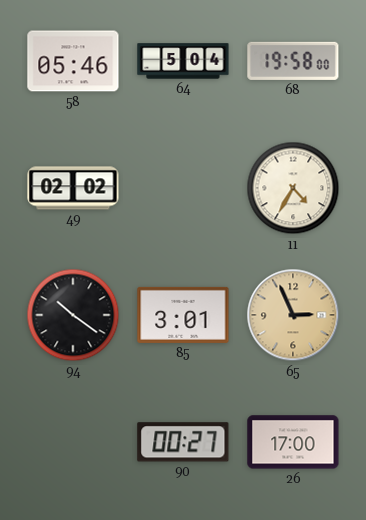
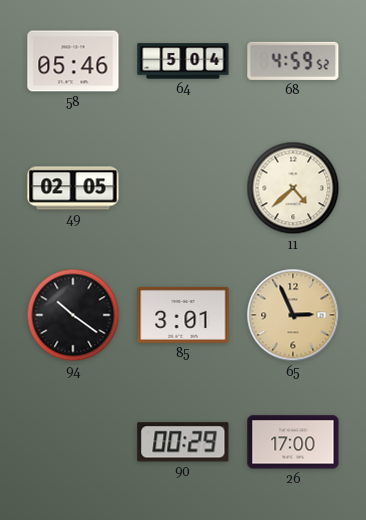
68: 19:58 -> 4:59 (293, 61)
49: 02:02 -> 02:05 (73, 188)
11: 4:35 -> 4:38 (293, 188)
90: 00:27 -> 00:29 (183, 442)
